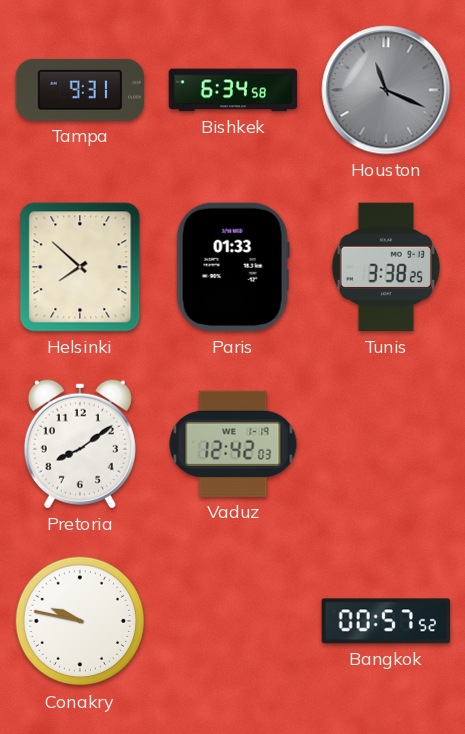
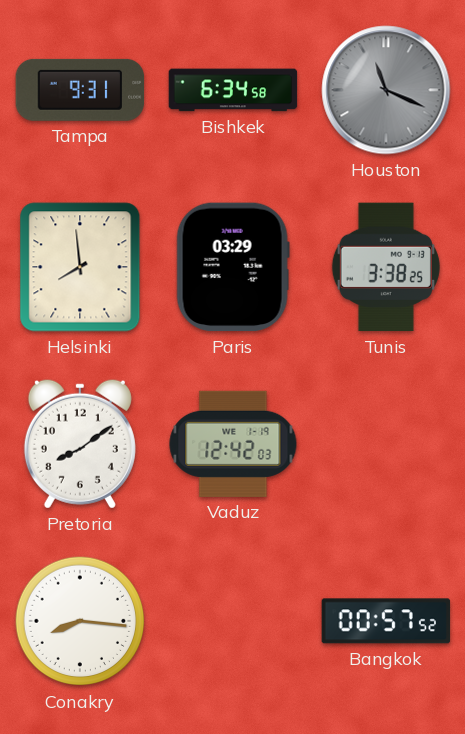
Helsinki: 7:52 -> 7:59 (80, 267)
Paris: 01:33 -> 03:29 (233, 267)
Conakry: 9:47 -> 8:16 (80, 621)
